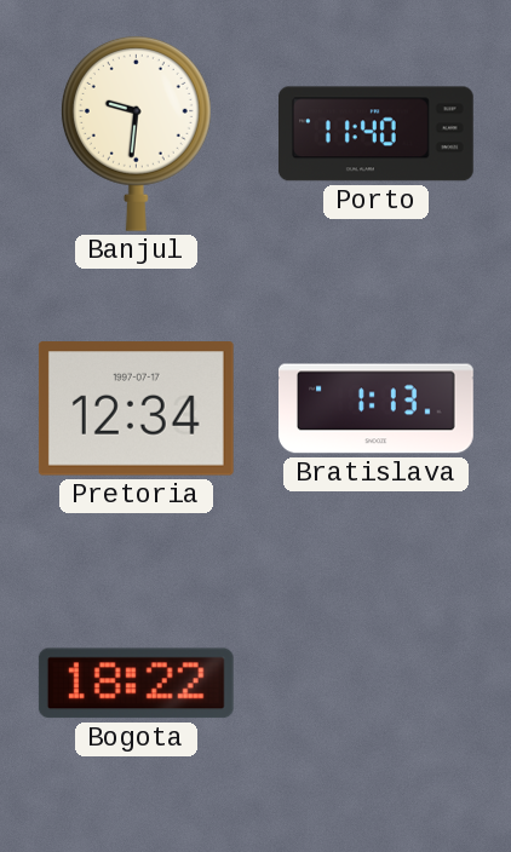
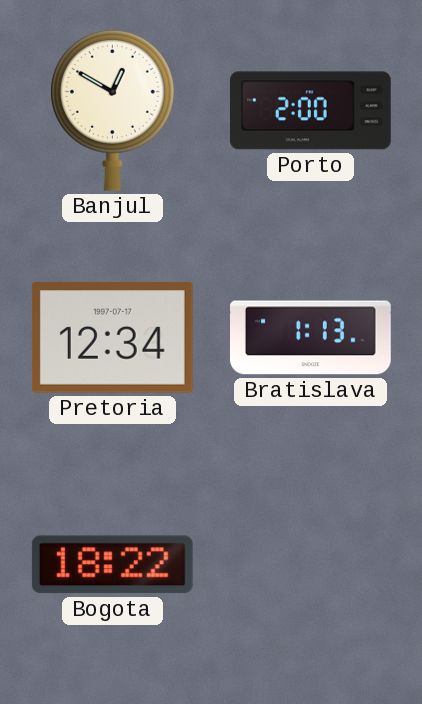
Banjul: 9:31 -> 12:50 (112, 110)
Porto: 11:40 -> 2:00 (310, 111)
